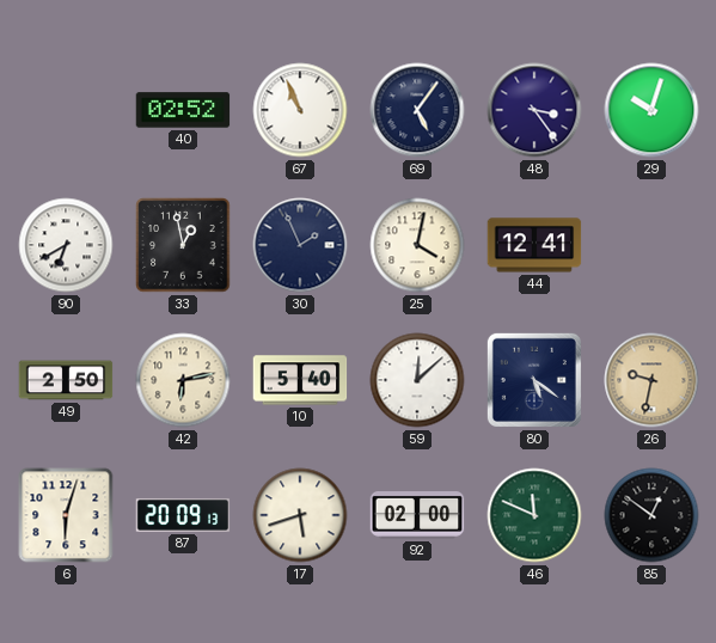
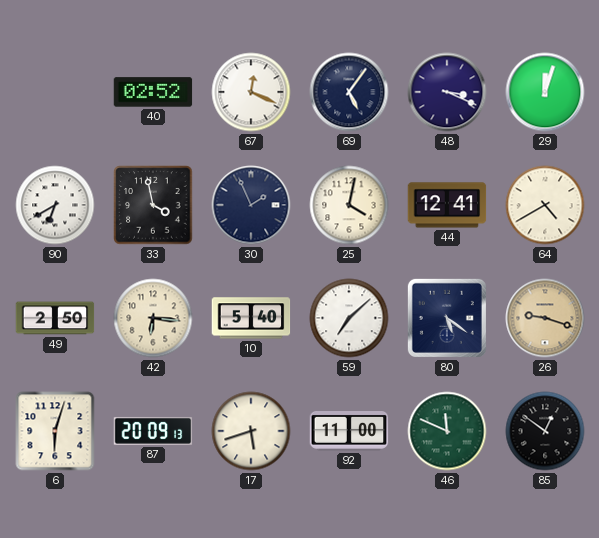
67: 10:56 -> 12:19 (251, 92)
48: 3:24 -> 3:19 (447, 92)
29: 10:03 -> 12:03 (545, 92)
33: 12:58 -> 3:58 (153, 205)
64: none -> 4:40 (545, 205)
42: 6:13 -> 6:16 (153, 318)
59: 12:08 -> 7:08 (349, 318)
26: 9:32 -> 9:18 (545, 318)
92: 02:00 -> 11:00 (349, 432)
